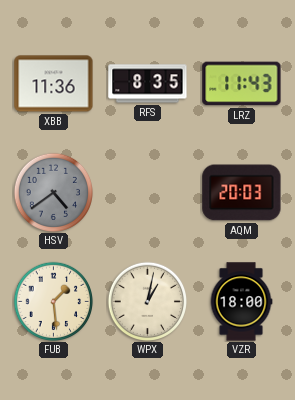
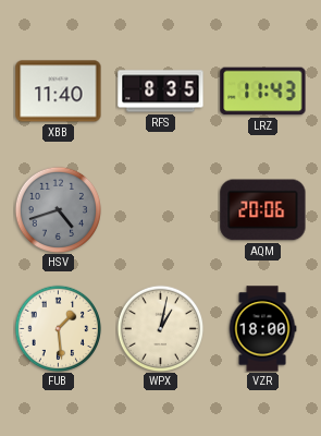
XBB: 11:36 -> 11:40 (59, 92)
HSV: 4:39 -> 4:42 (58, 209)
AQM: 20:03 -> 20:06 (263, 210)
